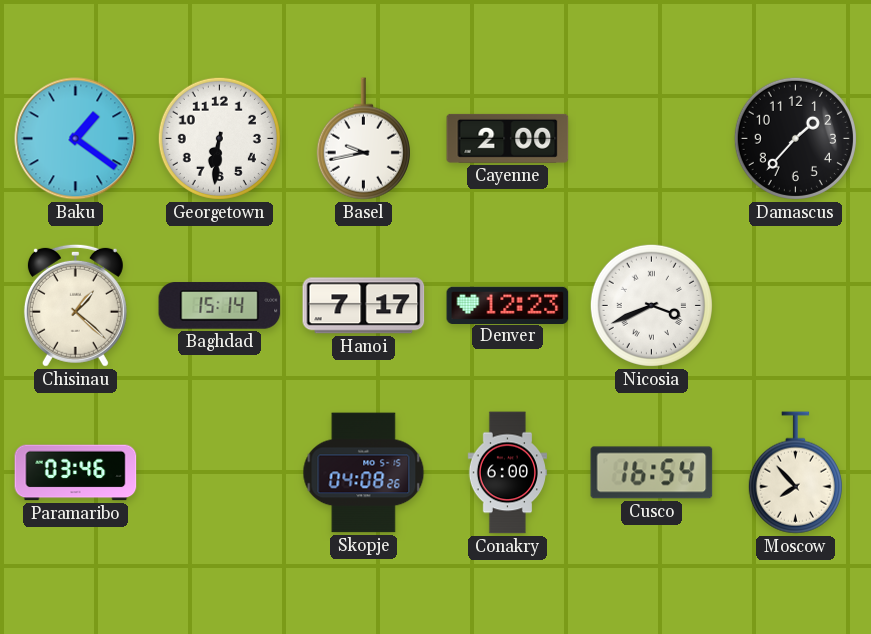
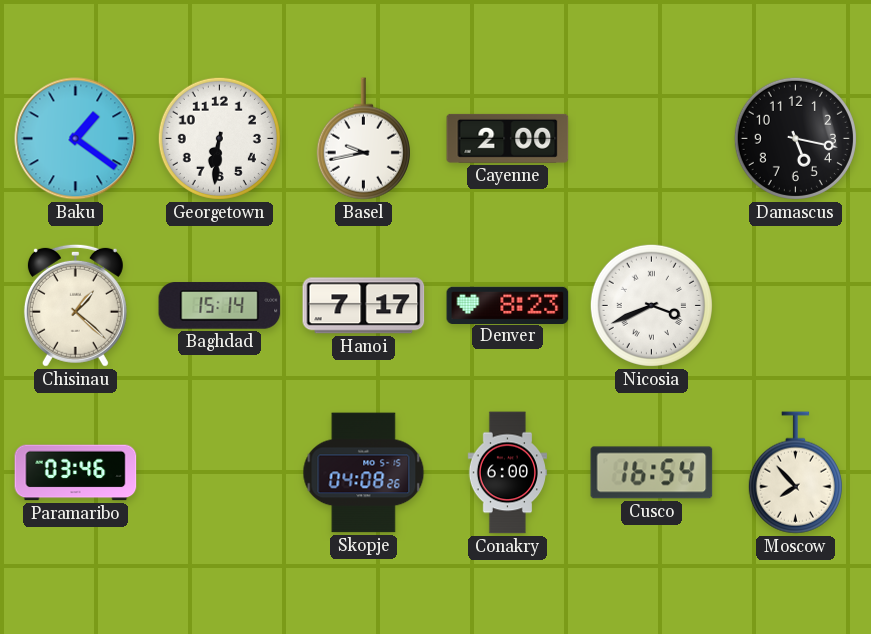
Damascus: 1:37 -> 5:17 (795, 138)
Denver: 12:23 -> 8:23 (508, 305)
